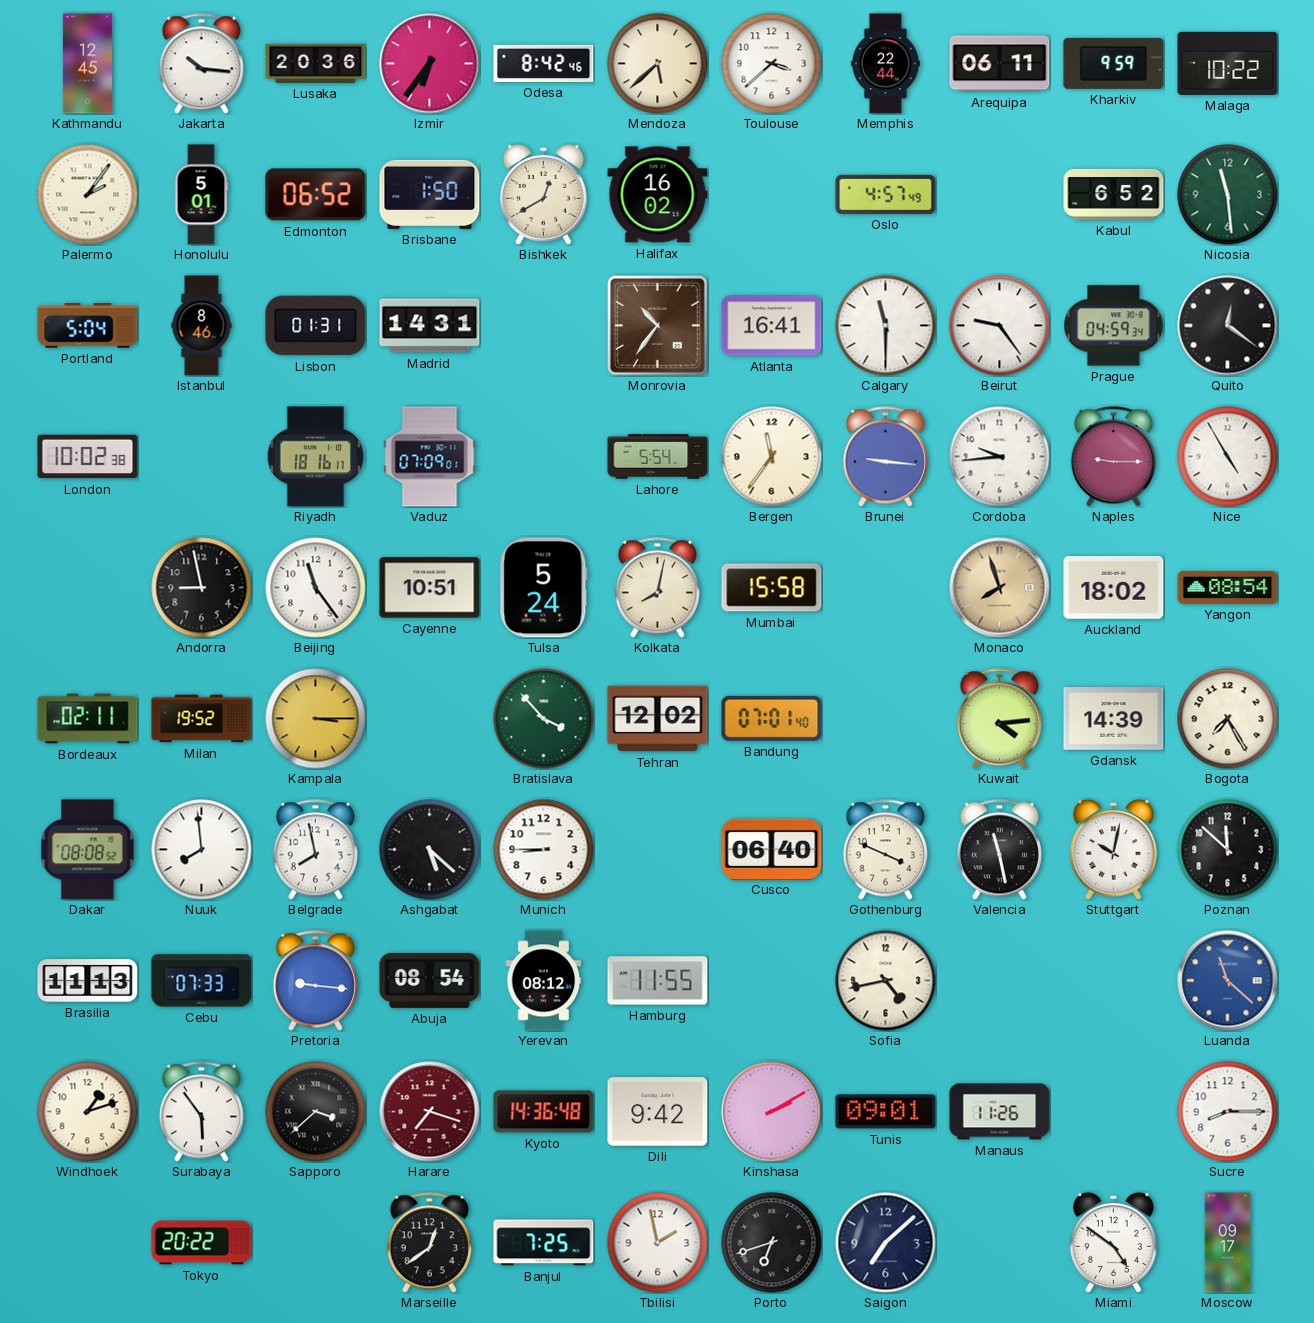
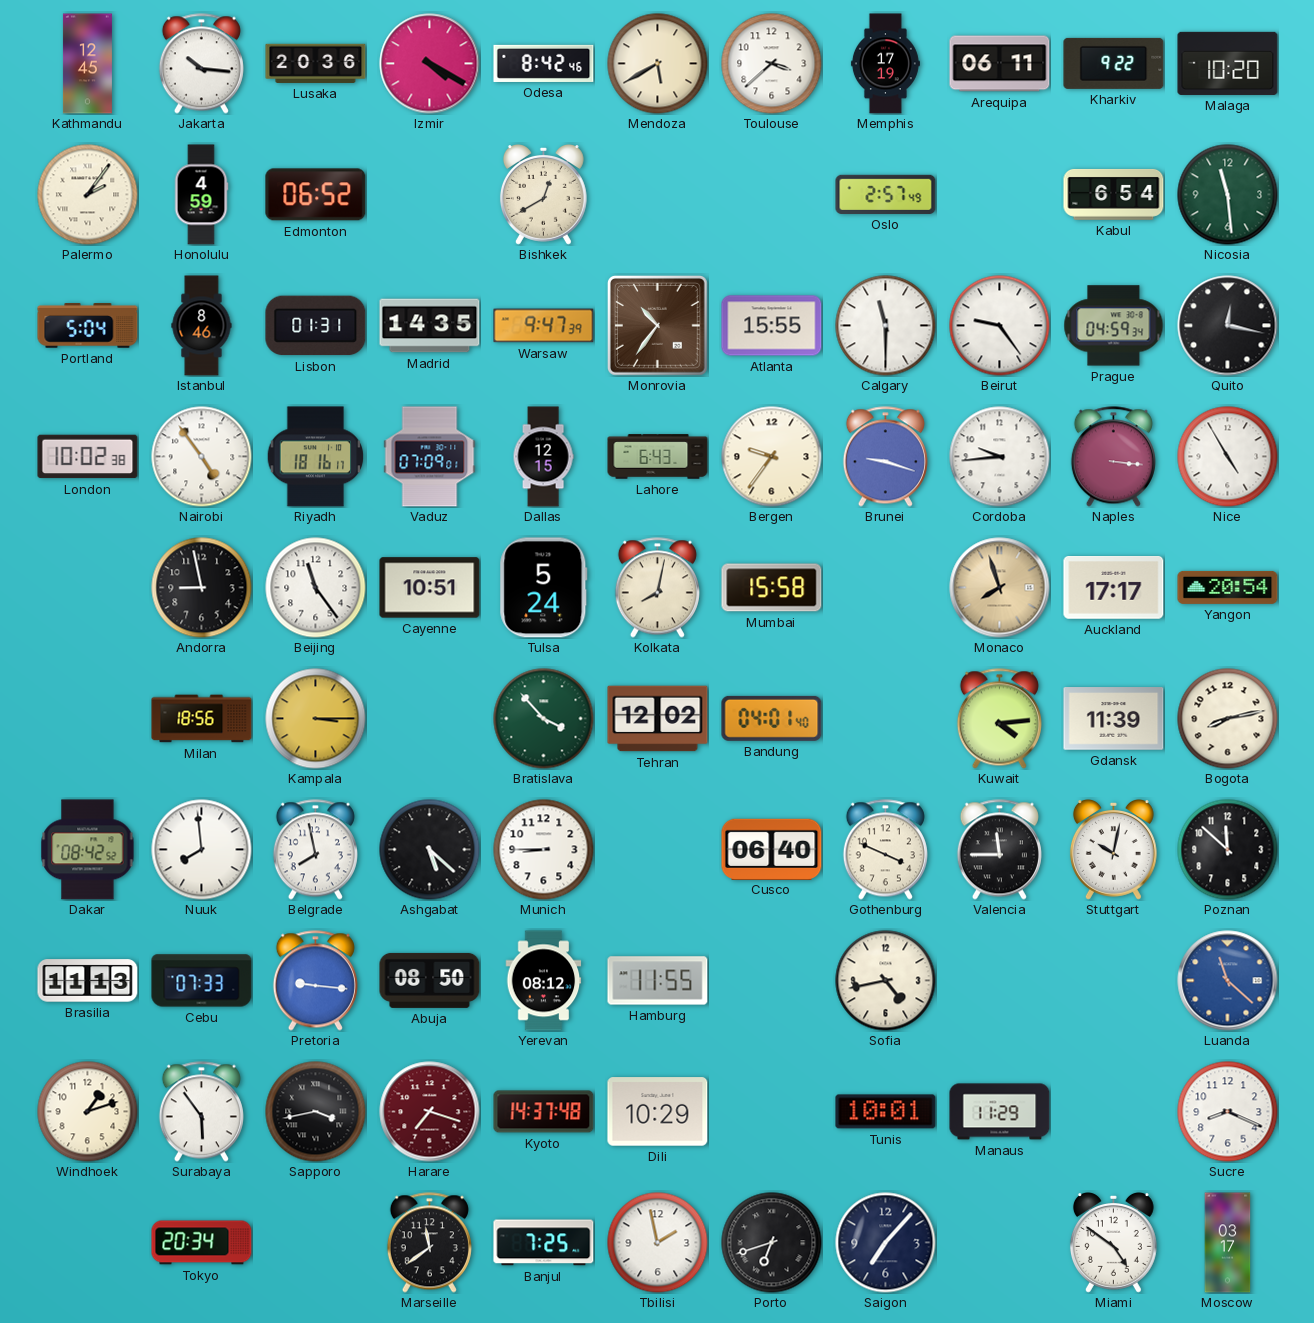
Izmir: 6:36 -> 4:20 (430, 64)
Mendoza: 5:38 -> 5:40 (658, 64)
Memphis: 22:44 -> 17:19 (885, 64)
Kharkiv: 9:59 -> 9:22 (1114, 63)
Malaga: 10:22 -> 10:20 (1228, 63)
Honolulu: 5:01 -> 4:59 (201, 195)
Brisbane: 1:50 -> none (430, 194)
Halifax: 16:02 -> none (658, 195)
Oslo: 4:57 -> 2:57 (886, 194)
Kabul: 6:52 -> 6:54 (1114, 194)
Madrid: 14:31 -> 14:35 (430, 326)
Warsaw: none -> 9:47 (544, 326)
Atlanta: 16:41 -> 15:55 (772, 326)
Quito: 12:21 -> 12:17 (1228, 326)
Nairobi: none -> 4:54 (202, 457)
Dallas: none -> 12:15 (543, 457)
Lahore: 5:54 -> 6:43 (658, 457)
Bergen: 11:36 -> 9:36 (772, 457)
Brunei: 9:16 -> 9:18 (885, 457)
Naples: 9:15 -> 3:16 (1113, 457)
Auckland: 18:02 -> 17:17 (1114, 588)
Yangon: 08:54 -> 20:54 (1228, 587)
Bordeaux: 02:11 -> none (88, 719)
Milan: 19:52 -> 18:56 (202, 719)
Bandung: 07:01 -> 04:01 (772, 718)
Gdansk: 14:39 -> 11:39 (1114, 719)
Bogota: 7:25 -> 8:13 (1228, 719)
Dakar: 08:08 -> 08:42 (88, 850)
Valencia: 11:28 -> 11:45 (999, 850)
Abuja: 08:54 -> 08:50 (430, 980)
Sapporo: 3:38 -> 3:43 (316, 1112)
Kyoto: 14:36 -> 14:37 (544, 1112)
Dili: 9:42 -> 10:29 (658, 1112)
Kinshasa: 2:10 -> none (772, 1112)
Tunis: 09:01 -> 10:01 (886, 1112)
Manaus: 11:26 -> 11:29 (1000, 1112)
Sucre: 8:15 -> 8:19 (1228, 1112)
Tokyo: 20:22 -> 20:34 (202, 1243)
Marseille: 12:39 -> 11:39 (429, 1243)
Saigon: 7:08 -> 7:07 (886, 1243)
Moscow: 09:17 -> 03:17 (1228, 1243)
